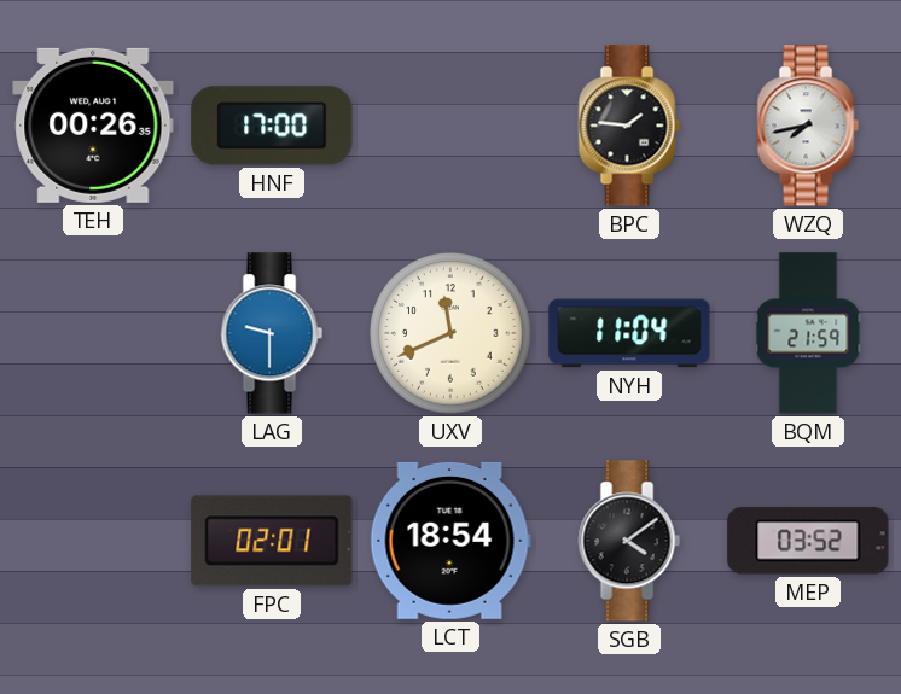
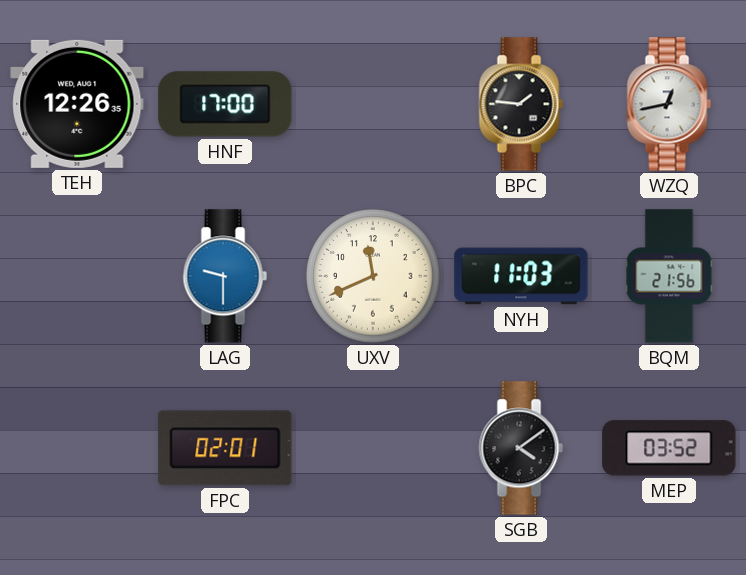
TEH: 00:26 -> 12:26 (77, 104)
WZQ: 7:43 -> 12:43 (669, 104)
NYH: 11:04 -> 11:03 (521, 276)
BQM: 21:59 -> 21:56 (669, 276)
LCT: 18:54 -> none (450, 541)
